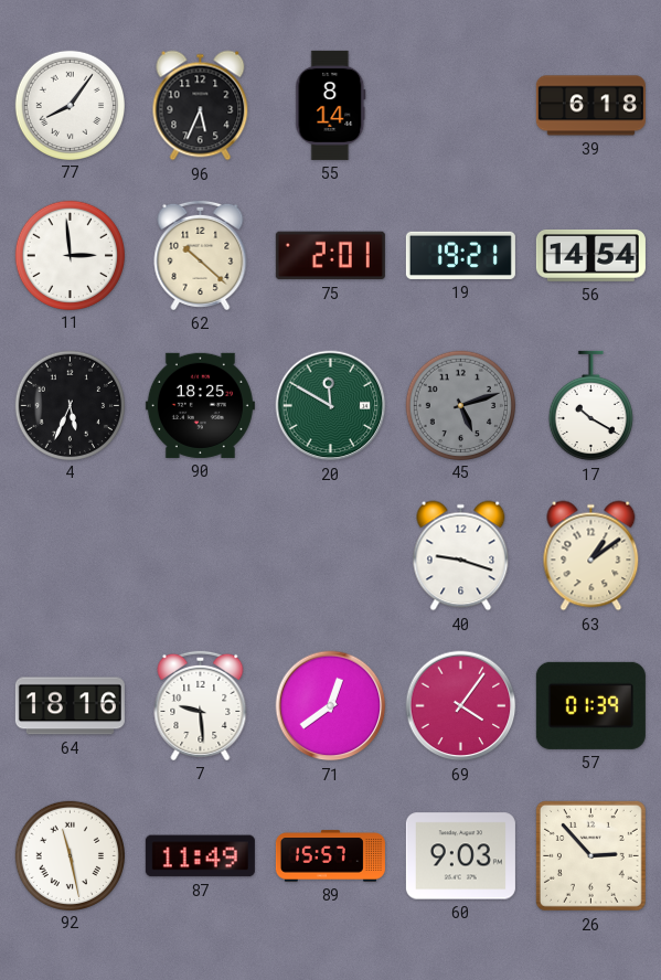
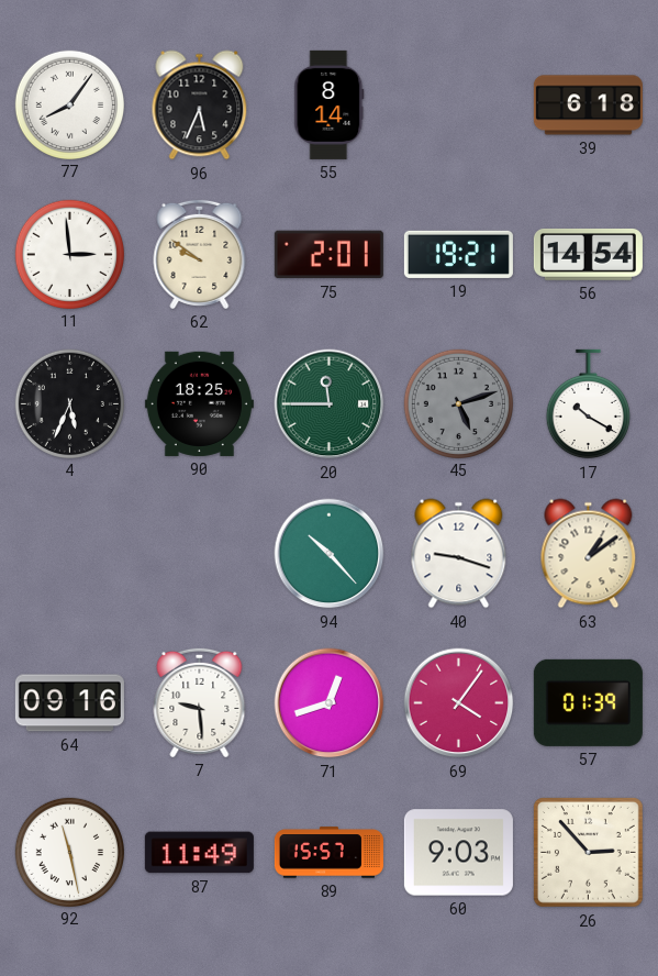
62: 10:22 -> 9:51 (200, 254)
20: 11:50 -> 11:45 (330, 404)
94: none -> 10:23 (330, 554)
64: 18:16 -> 09:16 (69, 703)
71: 12:39 -> 12:42 (330, 703)
